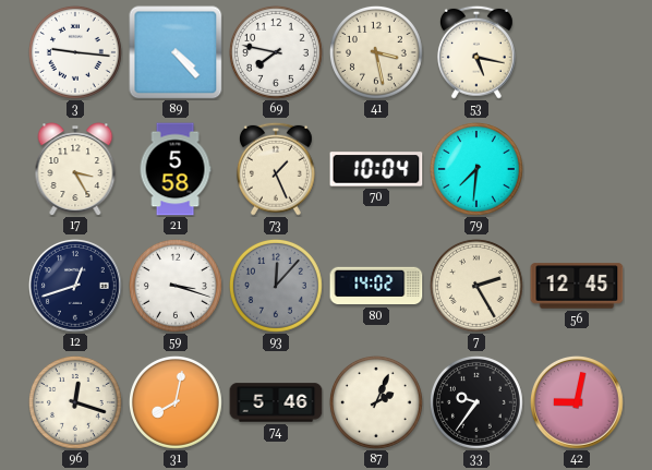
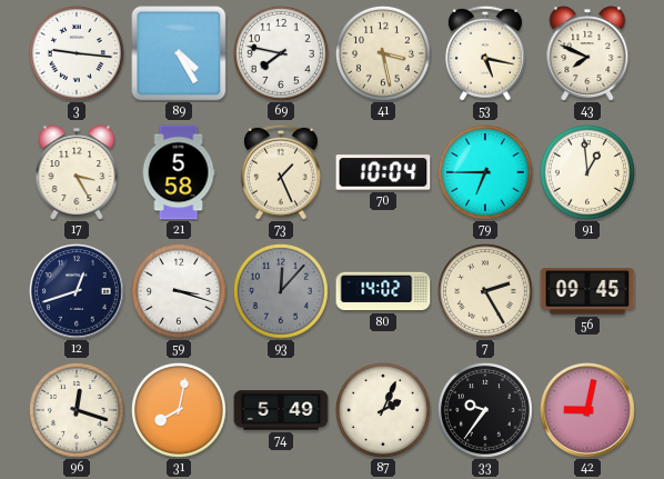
89: 4:23 -> 4:25 (179, 53)
43: none -> 7:49 (587, 53)
79: 7:31 -> 6:45 (485, 172)
91: none -> 12:59 (587, 172)
56: 12:45 -> 09:45 (587, 291)
74: 5:46 -> 5:49 (281, 410)
